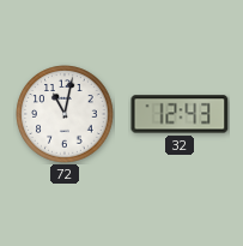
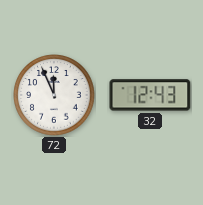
72: 11:02 -> 11:56 (54, 95)
